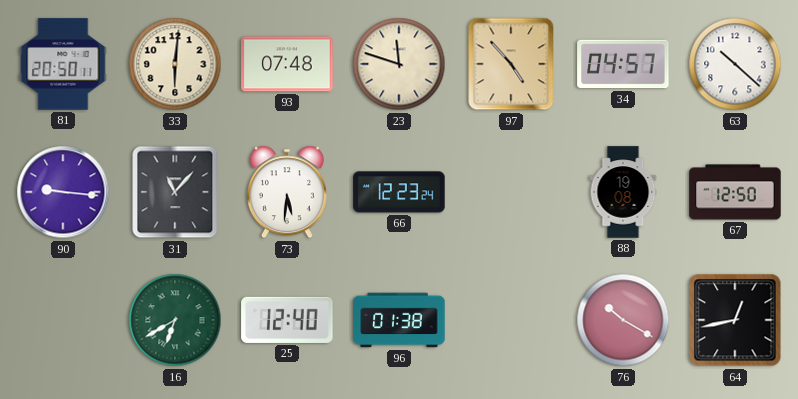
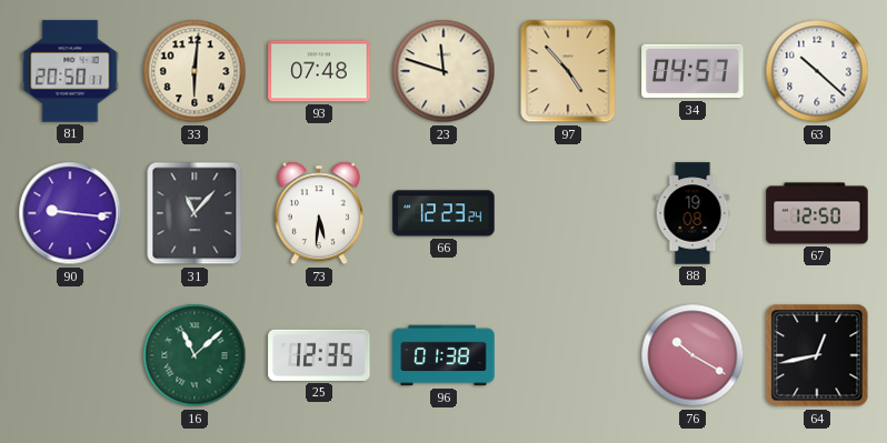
16: 6:40 -> 11:08 (195, 355)
25: 12:40 -> 12:35 (319, 355)
